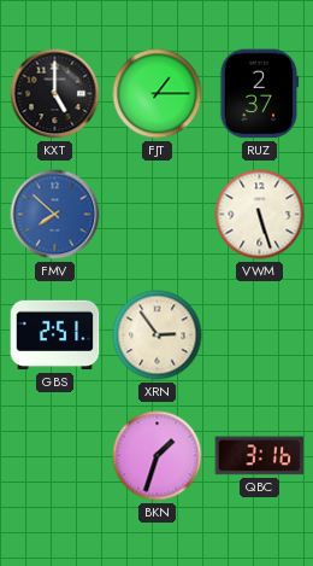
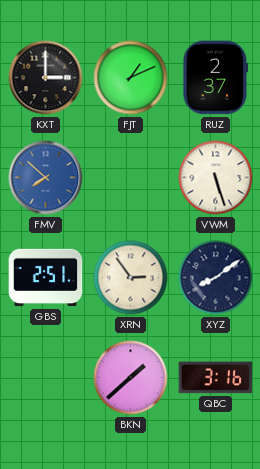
KXT: 5:00 -> 3:00 (46, 78)
FJT: 1:15 -> 1:11 (131, 78)
XYZ: none -> 8:09 (216, 278)
BKN: 1:33 -> 1:38 (131, 378)
